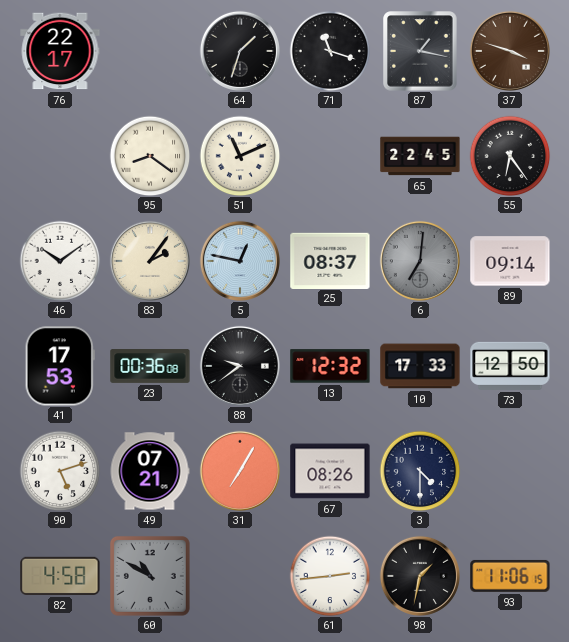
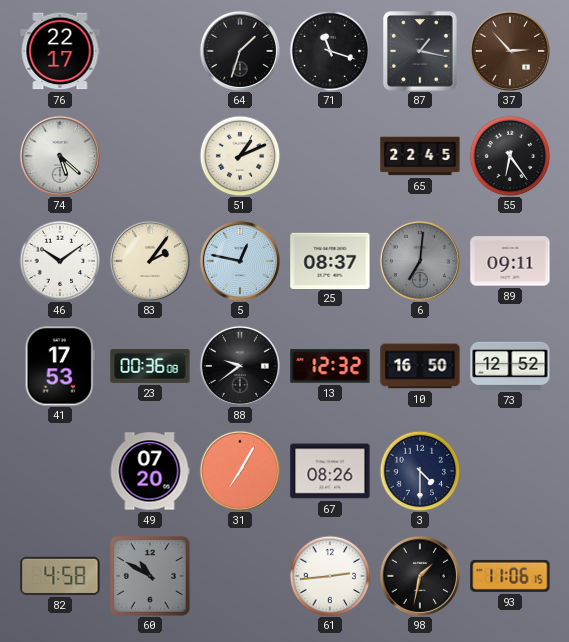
37: 3:48 -> 2:53 (510, 51)
74: none -> 5:22 (60, 156)
95: 8:21 -> none (150, 156)
51: 11:11 -> 1:11 (240, 156)
89: 09:14 -> 09:11 (510, 261)
10: 17:33 -> 16:50 (420, 366)
73: 12:50 -> 12:52 (510, 366)
90: 5:12 -> none (60, 471)
49: 07:21 -> 07:20 (150, 471)
